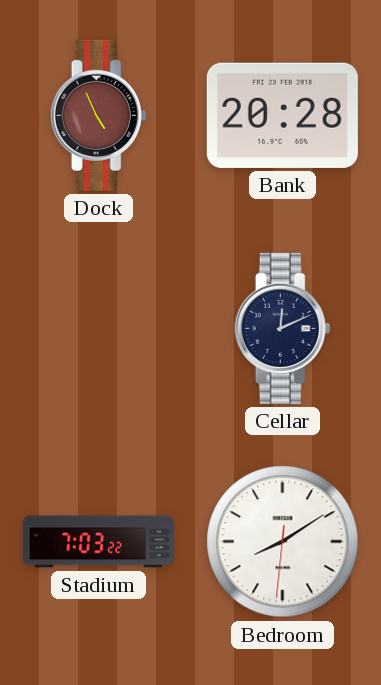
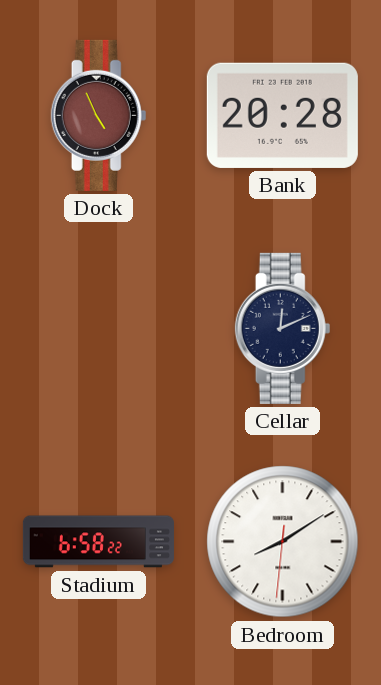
Stadium: 7:03 -> 6:58 (98, 542)
